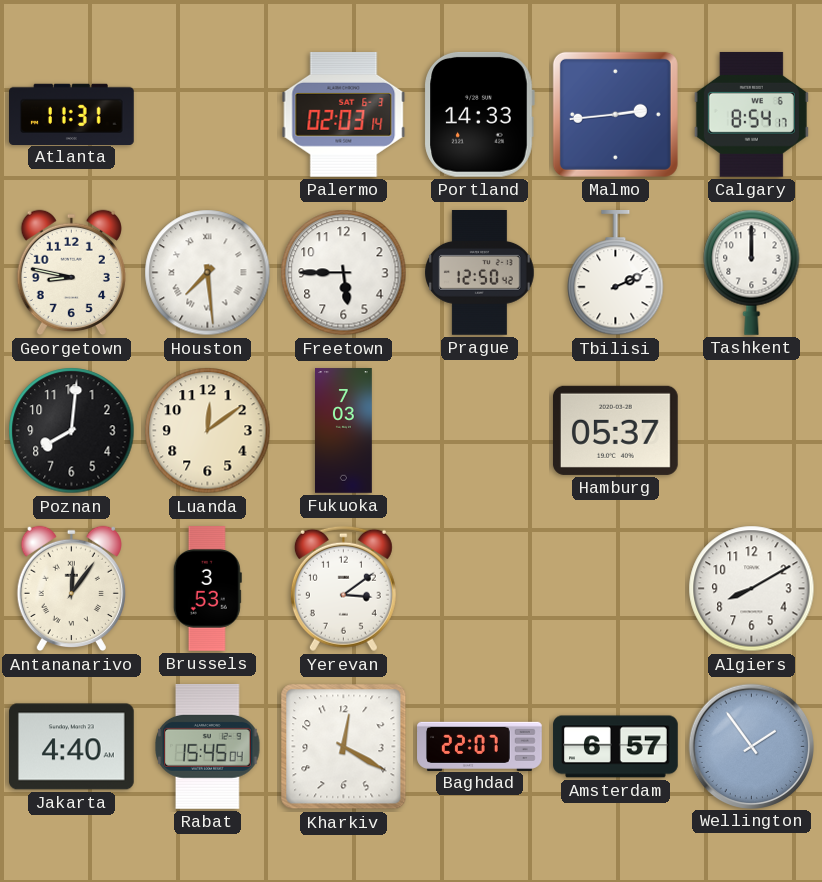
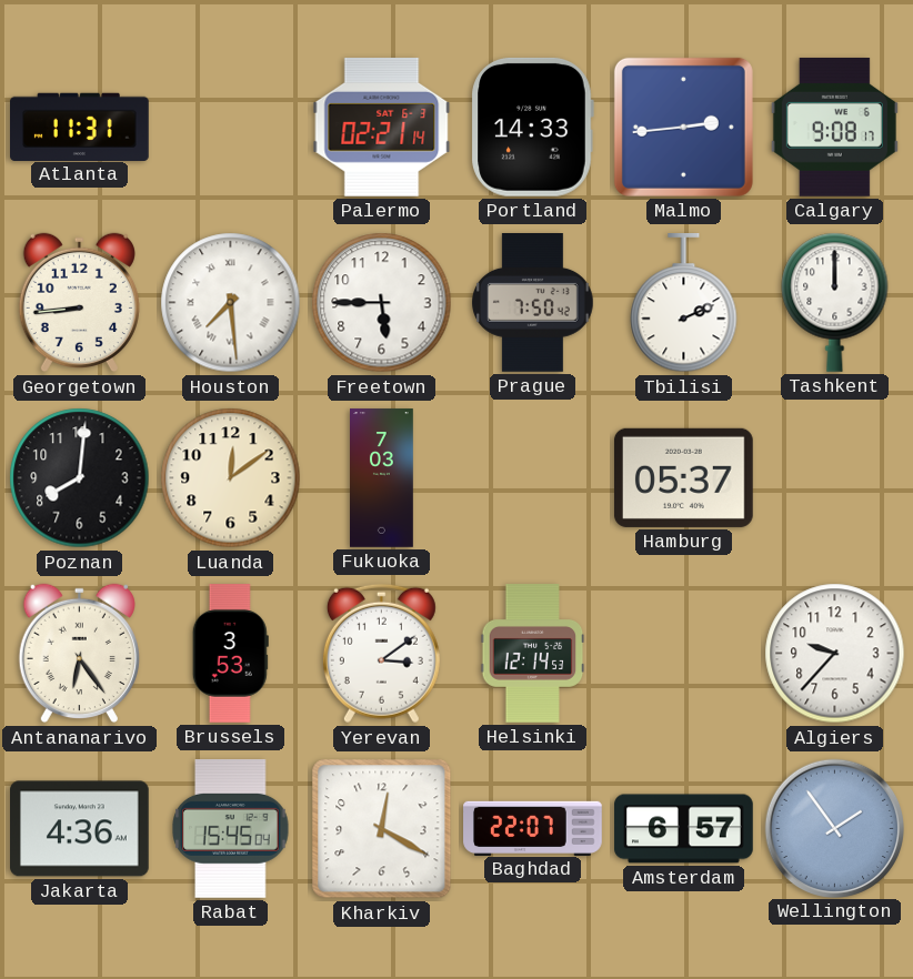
Palermo: 02:03 -> 02:21 (382, 127)
Calgary: 8:54 -> 9:08 (834, 127)
Georgetown: 8:47 -> 8:44 (79, 303)
Prague: 12:50 -> 7:50 (533, 303)
Antananarivo: 12:06 -> 6:24 (79, 654)
Helsinki: none -> 12:14 (533, 654)
Algiers: 8:10 -> 9:37 (835, 654)
Jakarta: 4:40 -> 4:36 (80, 829)
